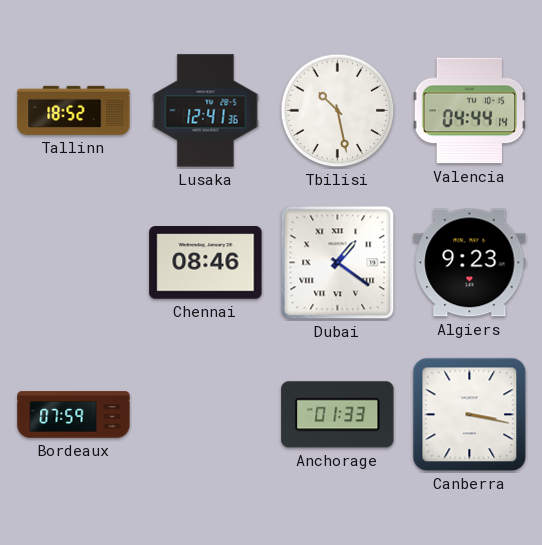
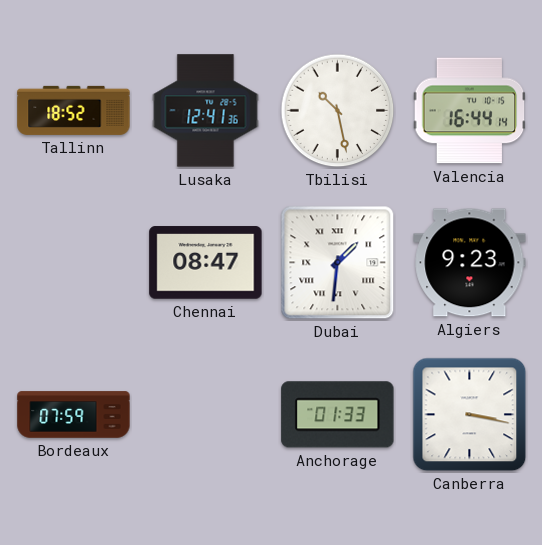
Valencia: 04:44 -> 16:44 (470, 111)
Chennai: 08:46 -> 08:47 (206, 263)
Dubai: 1:21 -> 1:31 (338, 263)
